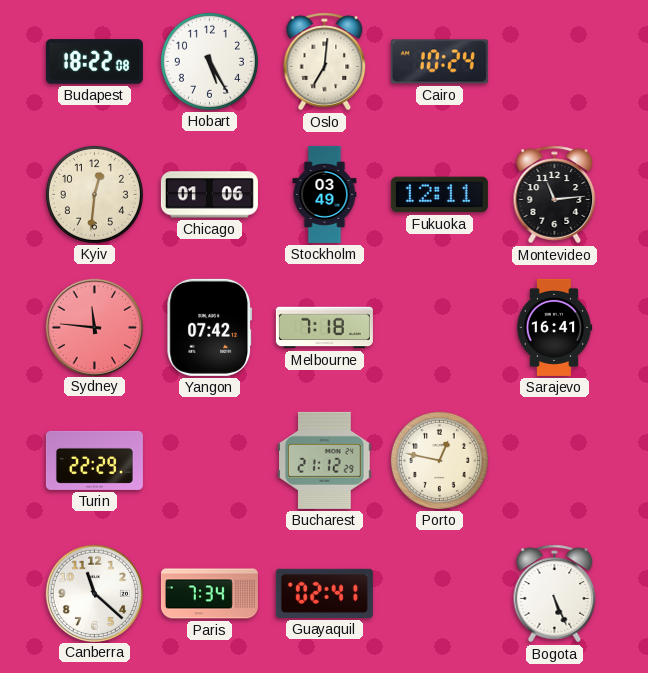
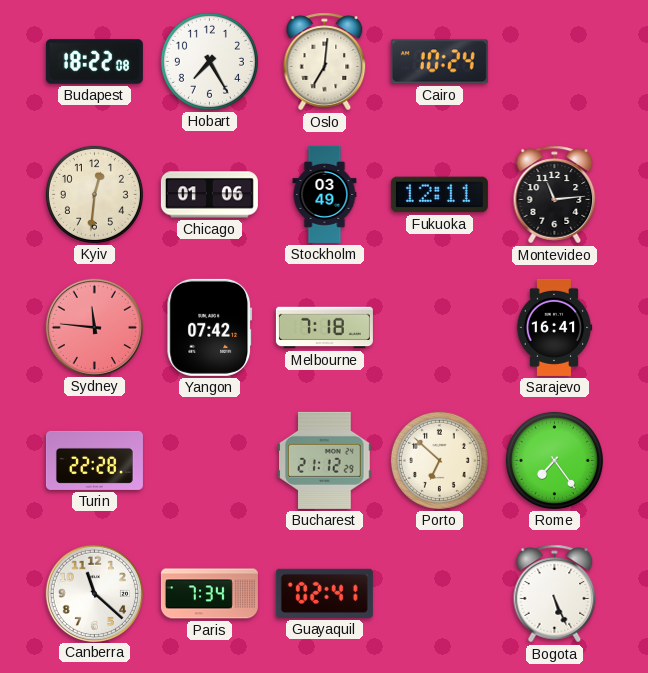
Hobart: 5:25 -> 7:25 (209, 61)
Turin: 22:29 -> 22:28 (94, 460)
Porto: 12:47 -> 6:52 (439, 460)
Rome: none -> 7:24 (554, 460)
